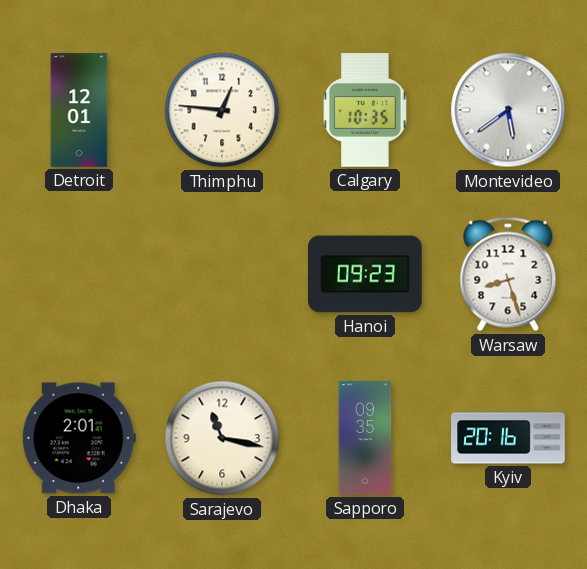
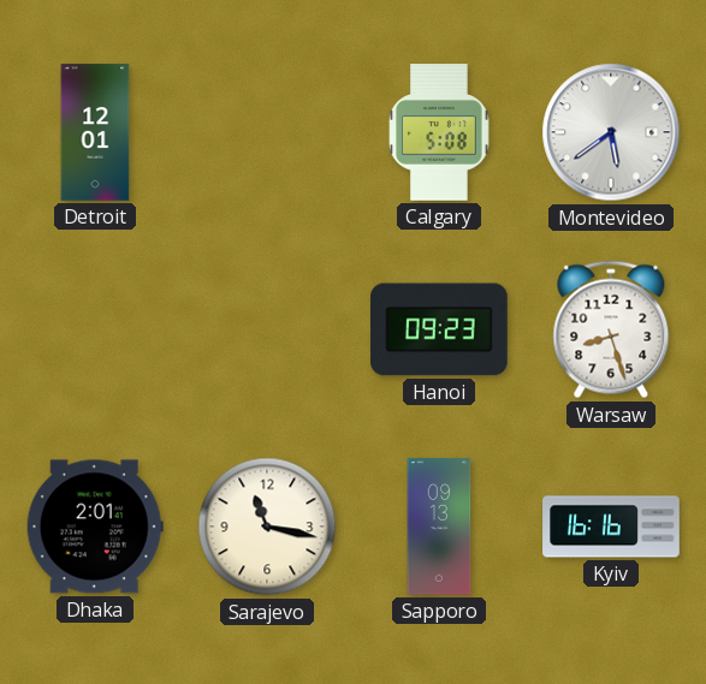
Thimphu: 12:46 -> none (222, 110)
Calgary: 10:35 -> 5:08 (439, 132)
Sapporo: 09:35 -> 09:13 (439, 527)
Kyiv: 20:16 -> 16:16 (611, 527)
